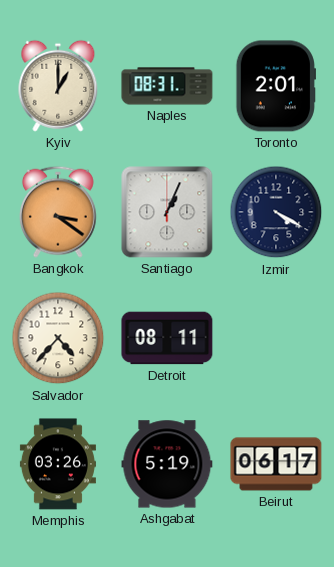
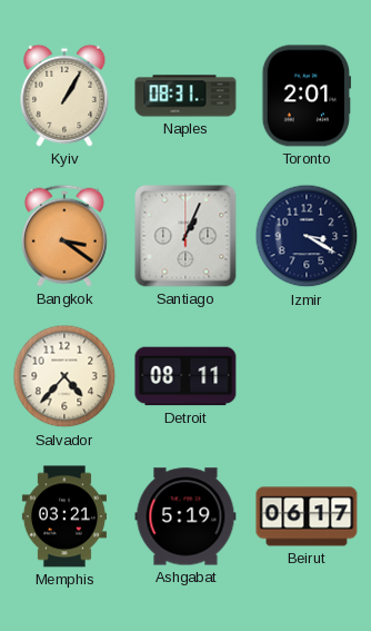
Kyiv: 1:00 -> 1:05 (64, 96)
Izmir: 4:20 -> 3:20 (307, 236)
Memphis: 03:26 -> 03:21 (64, 516)
